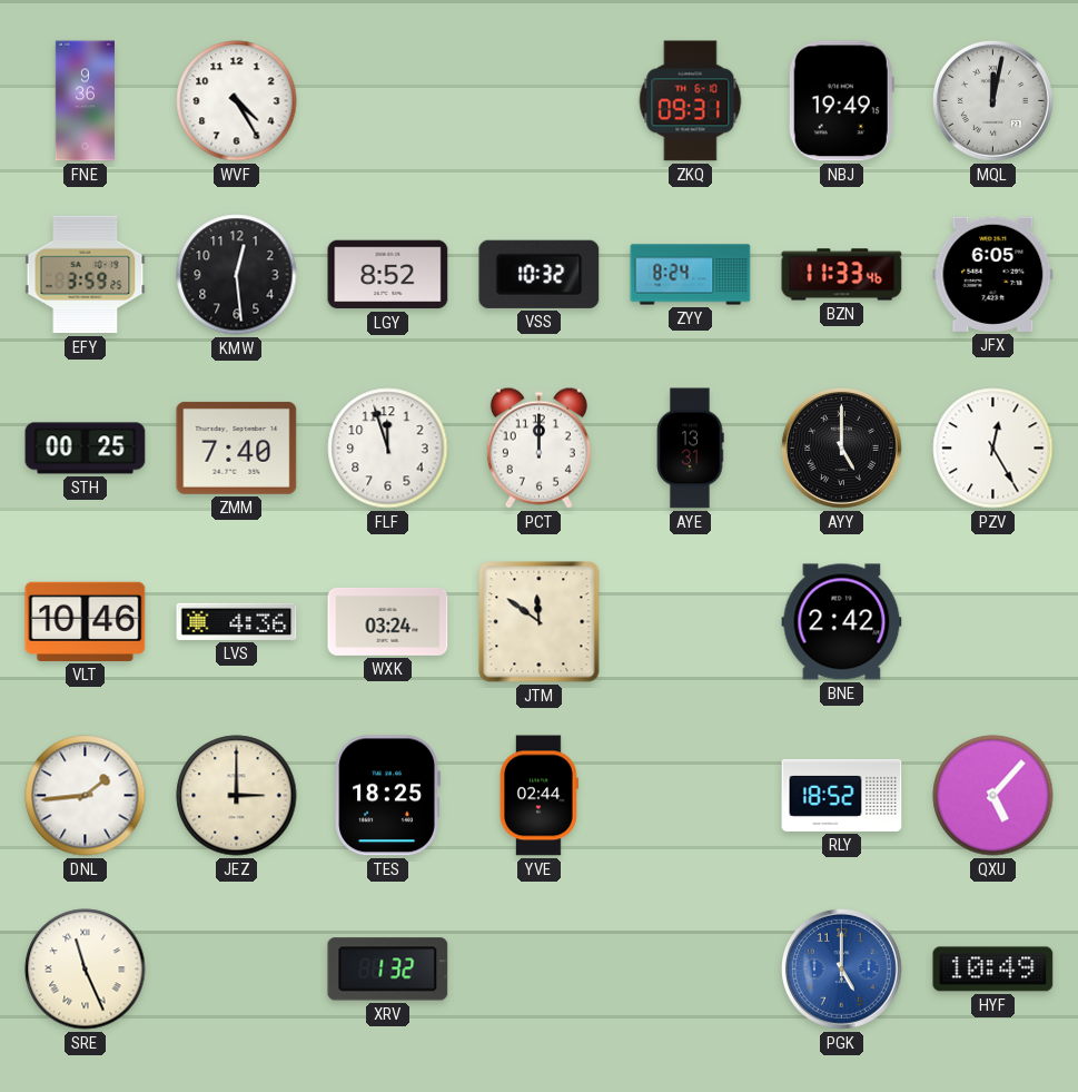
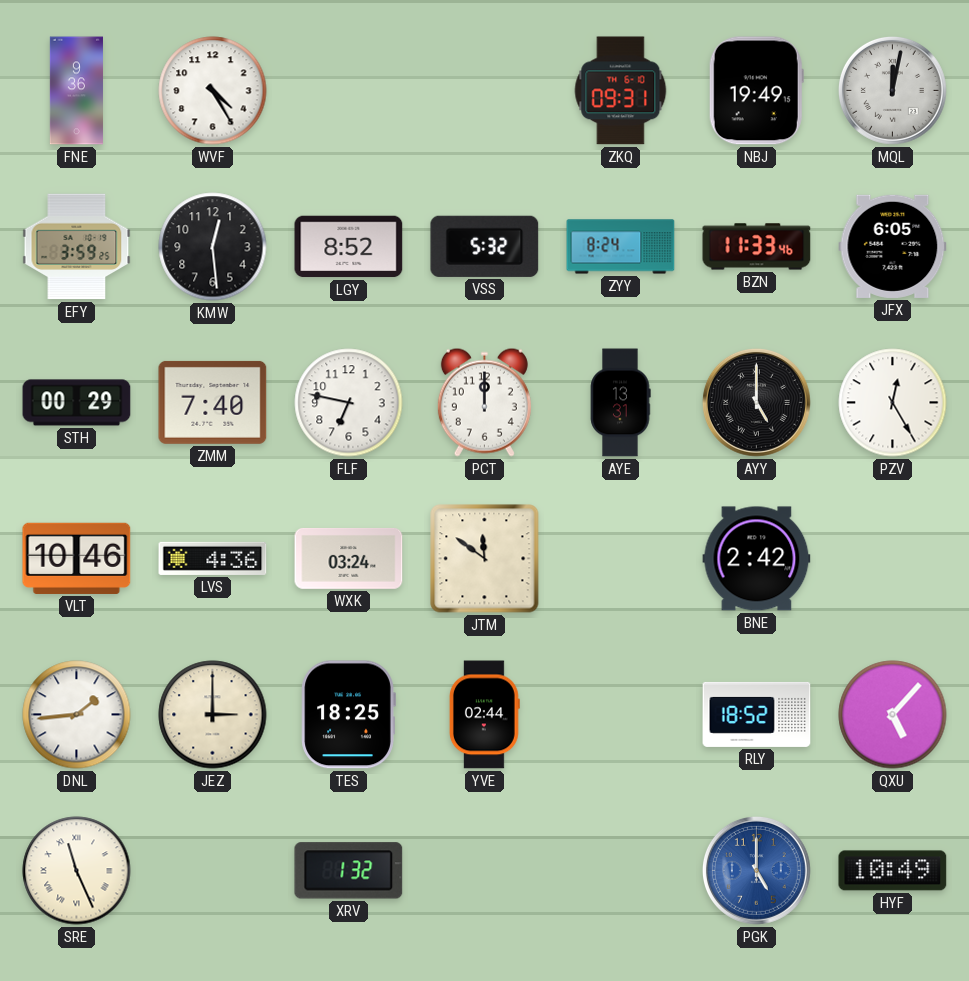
VSS: 10:32 -> 5:32 (485, 246)
STH: 00:25 -> 00:29 (77, 403)
FLF: 11:57 -> 6:47 (349, 403)
